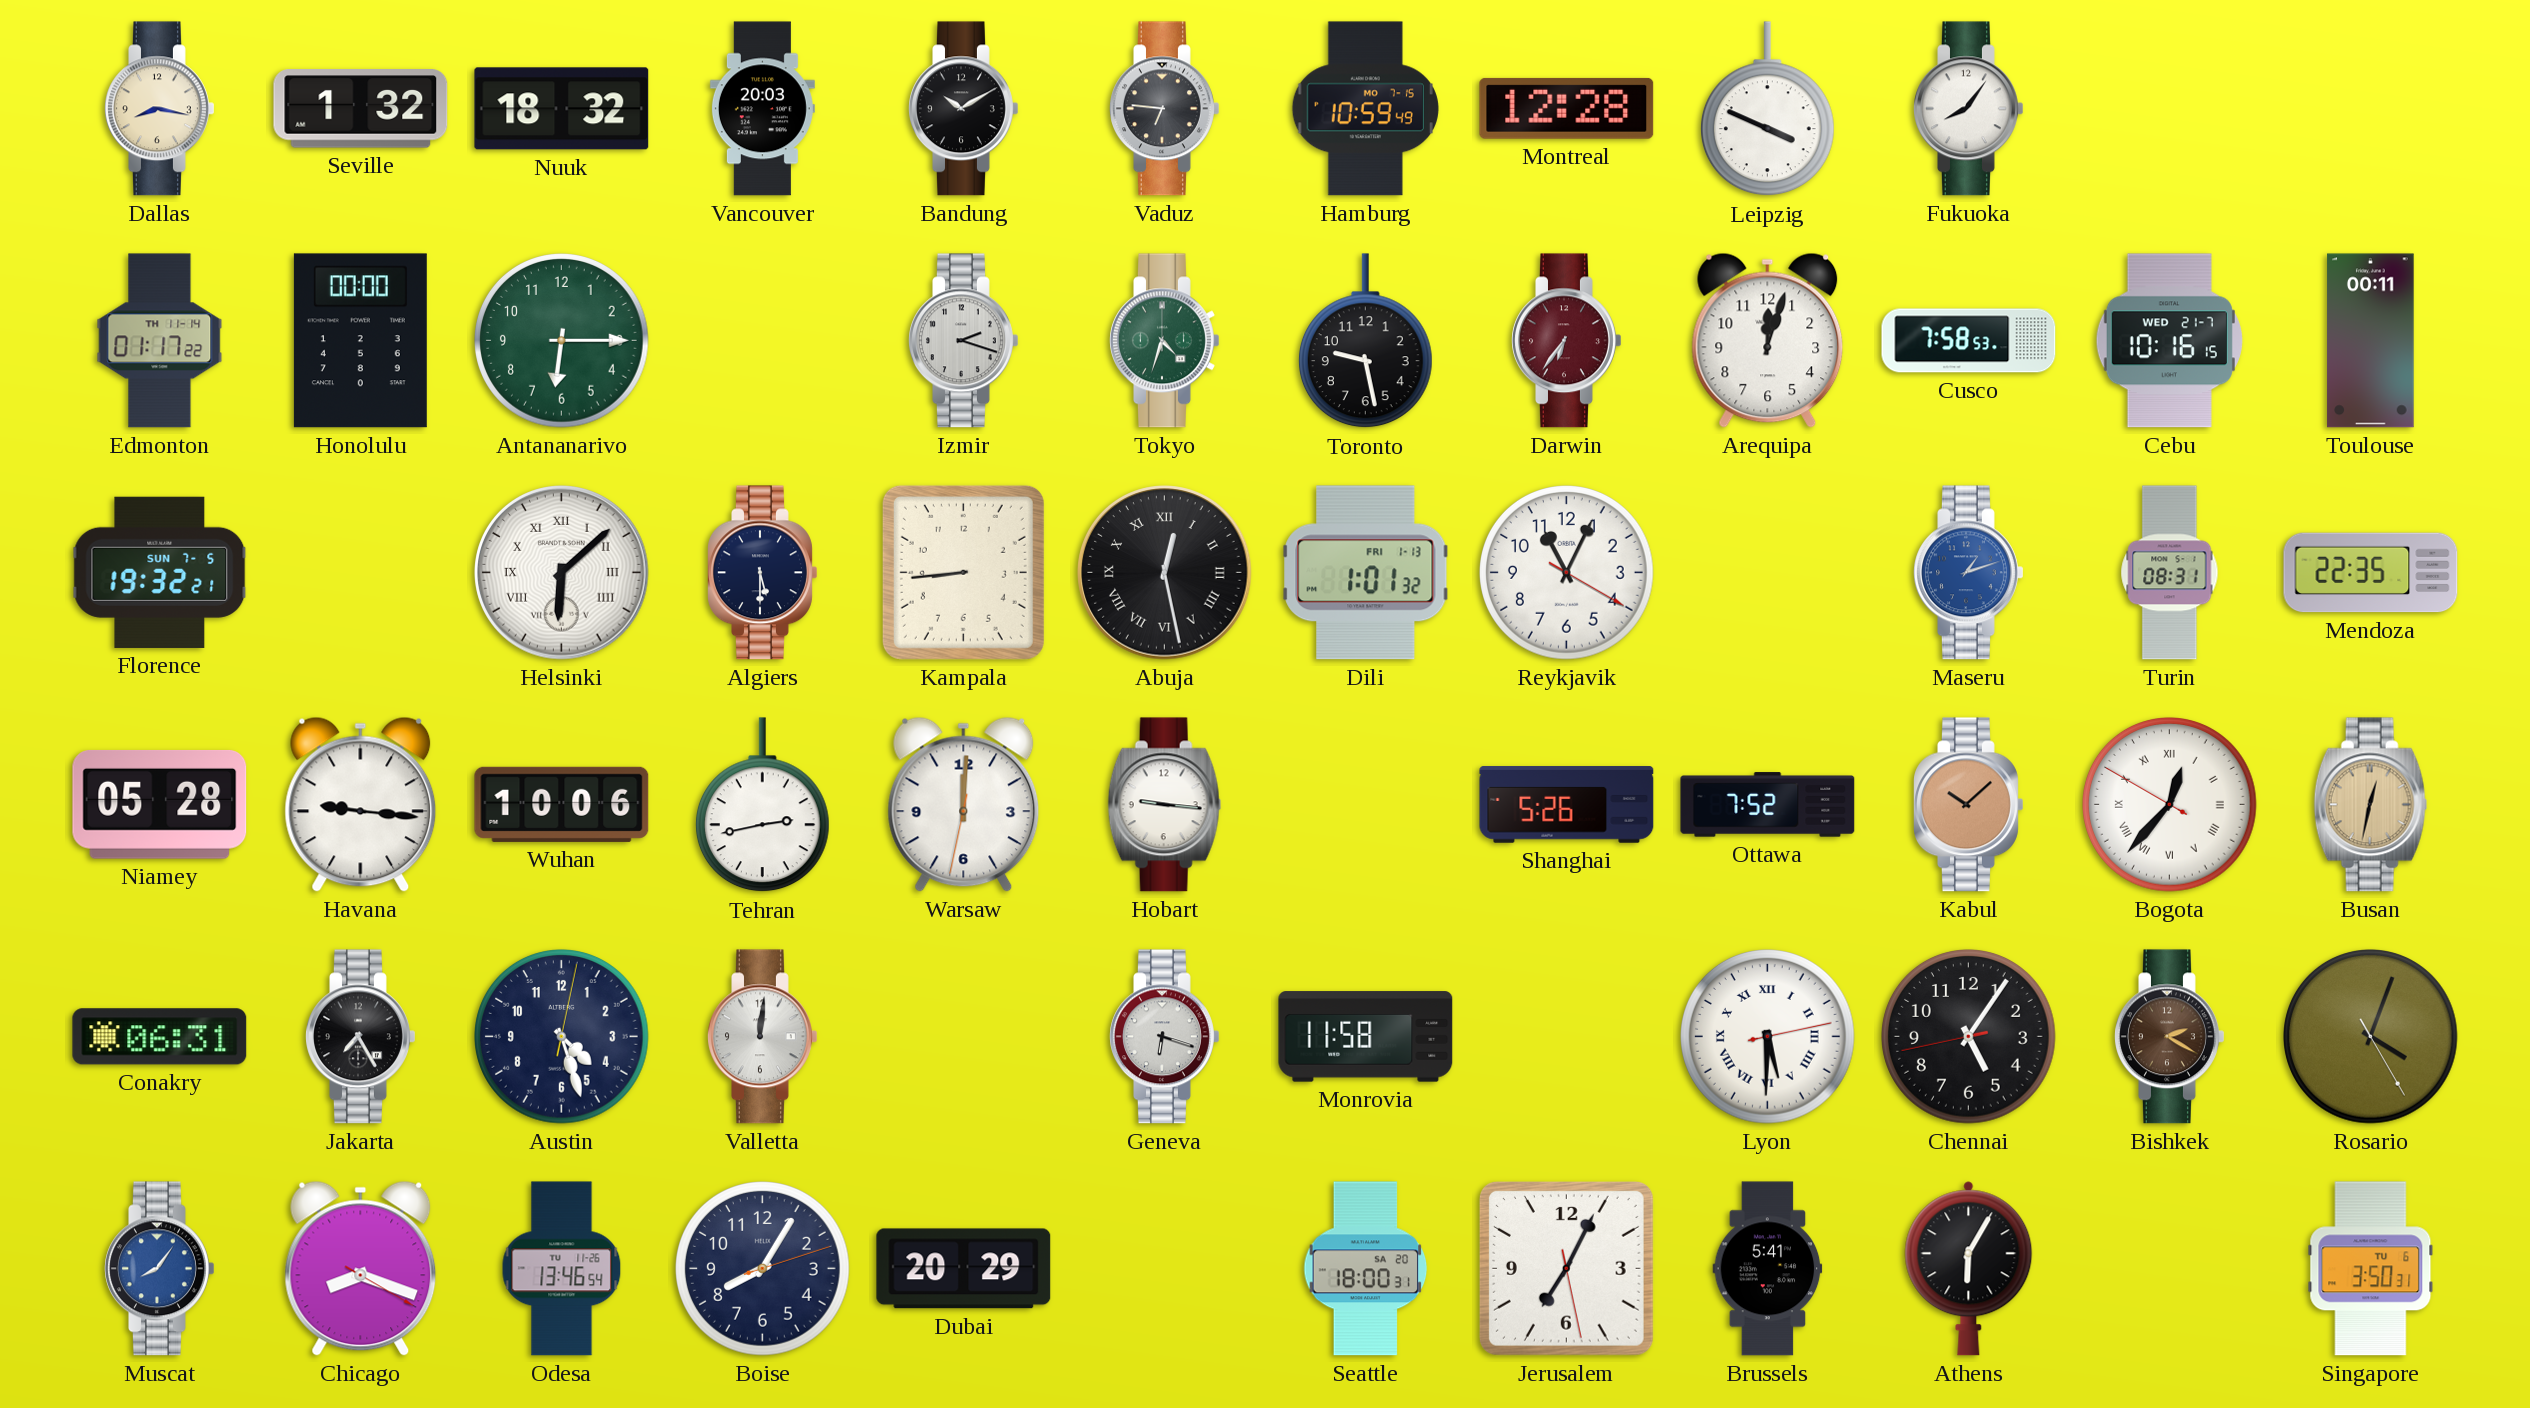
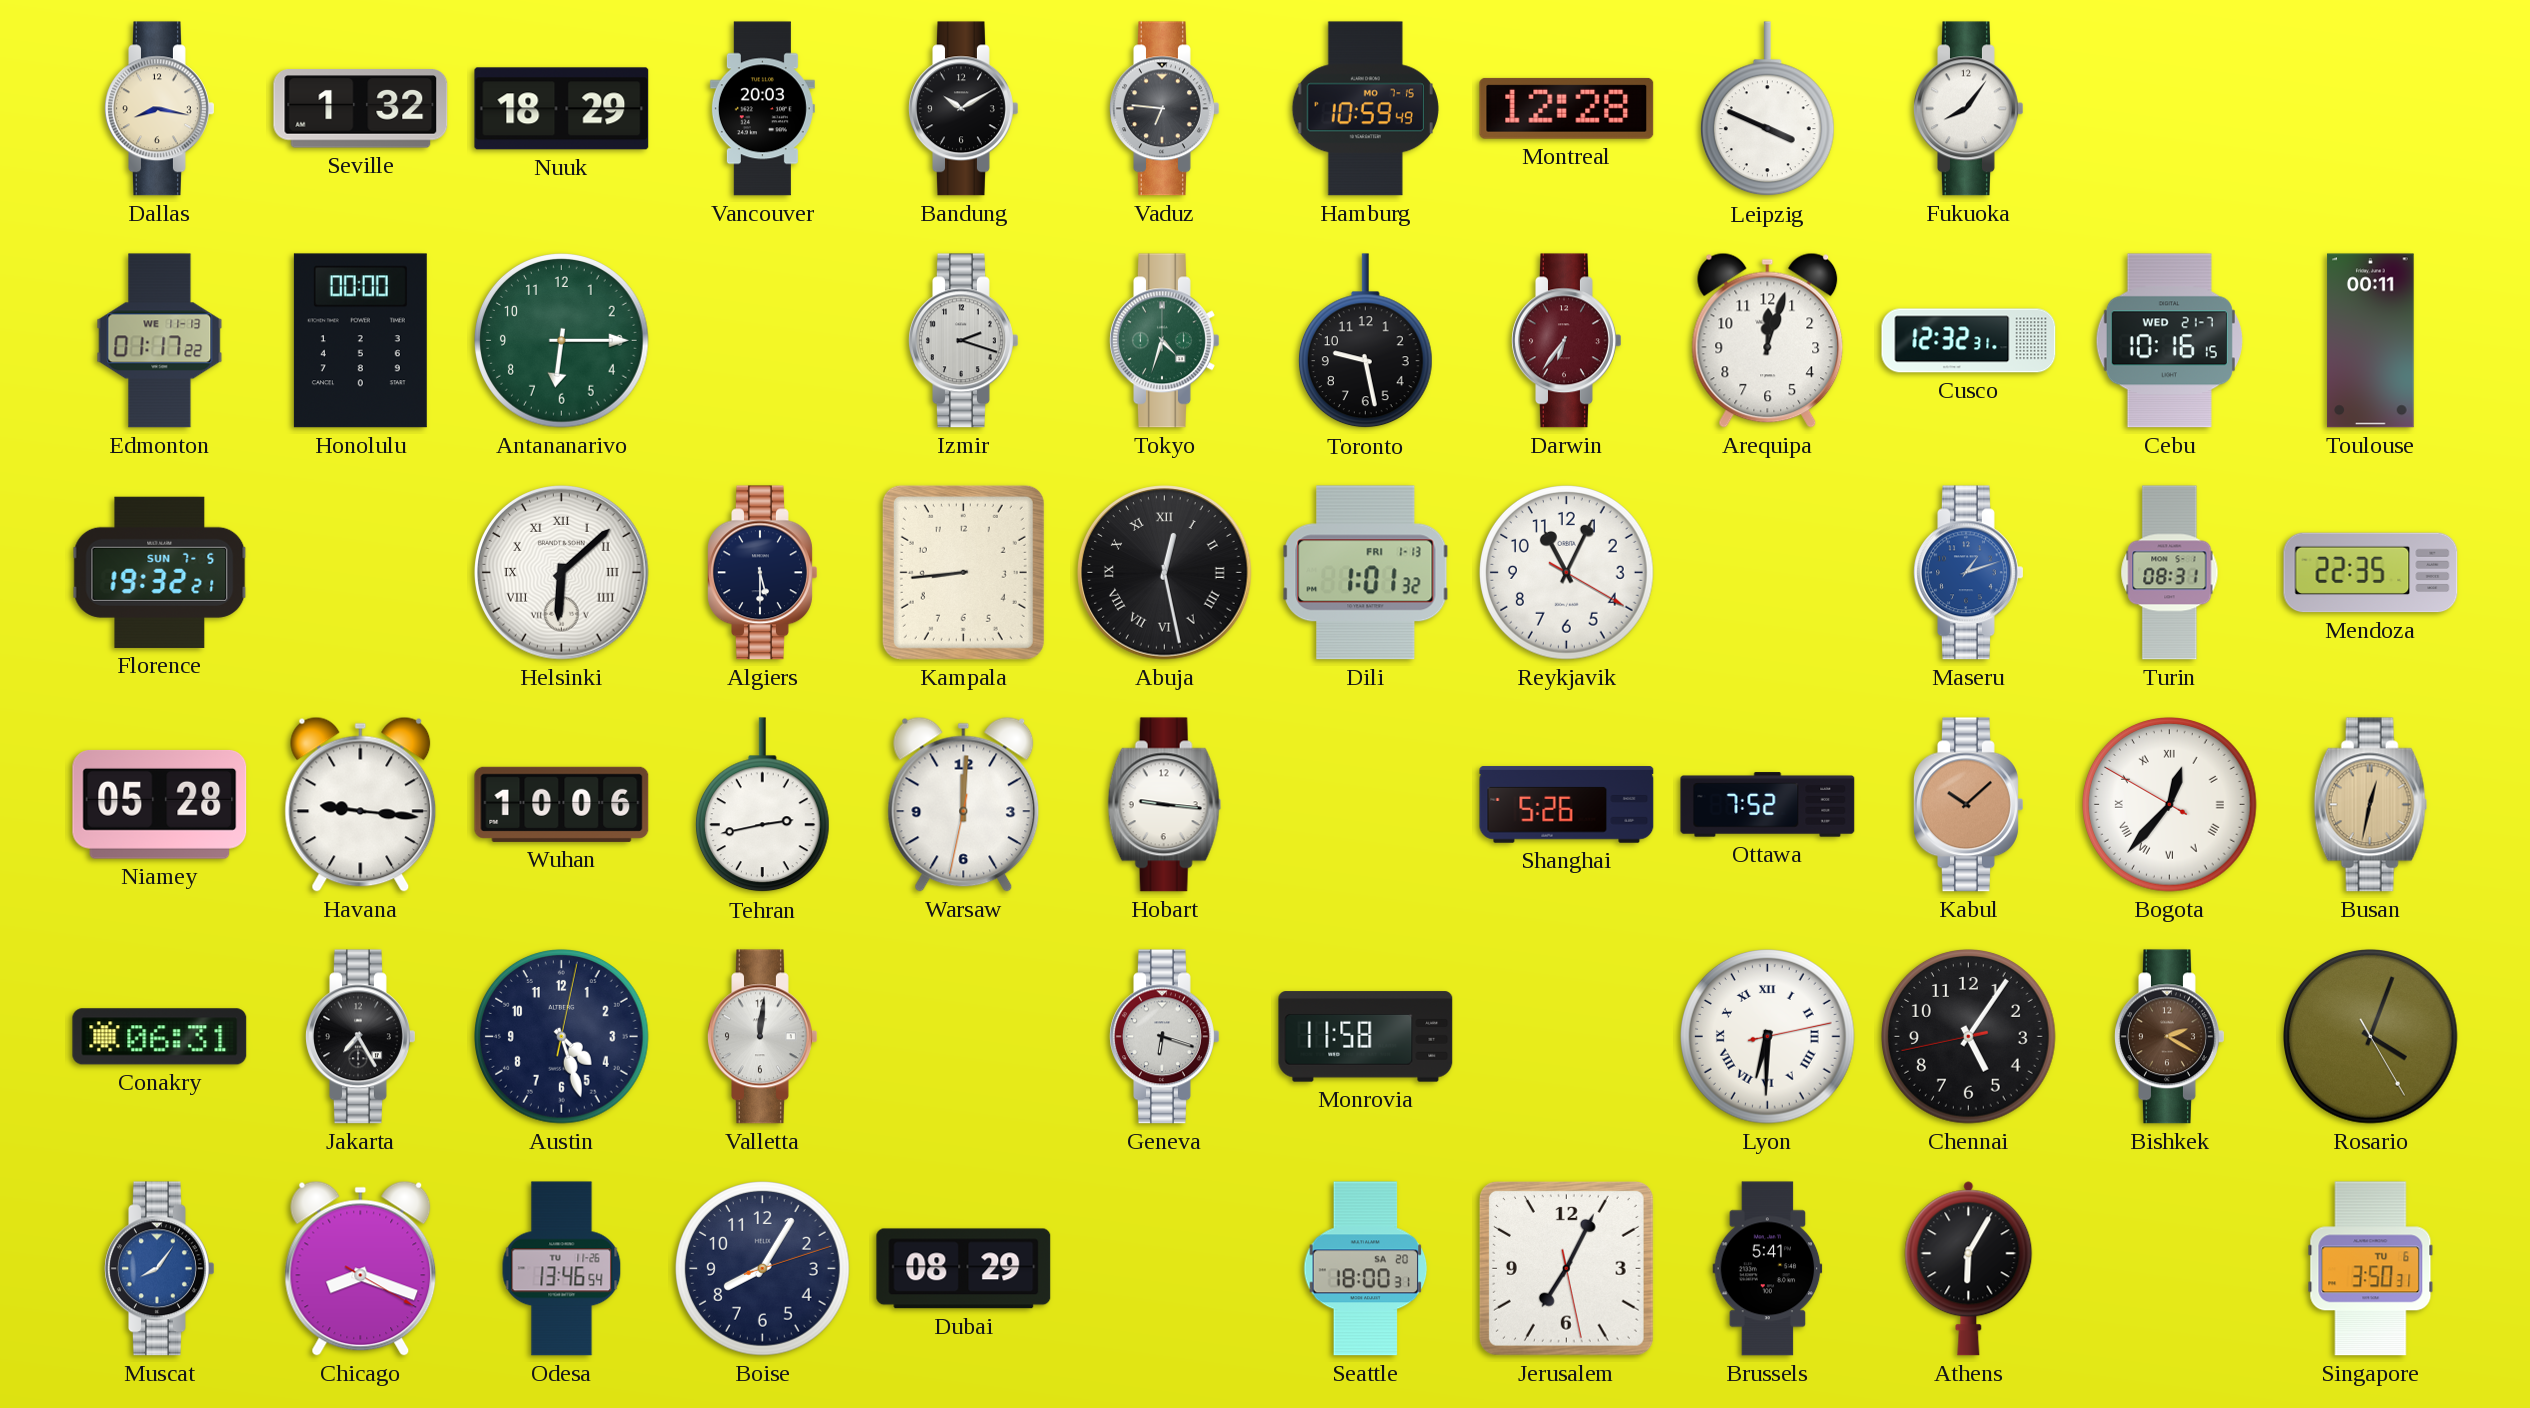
Nuuk: 18:32 -> 18:29 (562, 109)
Edmonton date: TH 11-14 -> WE 11-13 (160, 341)
Cusco: 7:58 -> 12:32 (1969, 341)
Lyon: 5:30 -> 6:30 (1768, 1037)
Dubai: 20:29 -> 08:29 (964, 1269)
